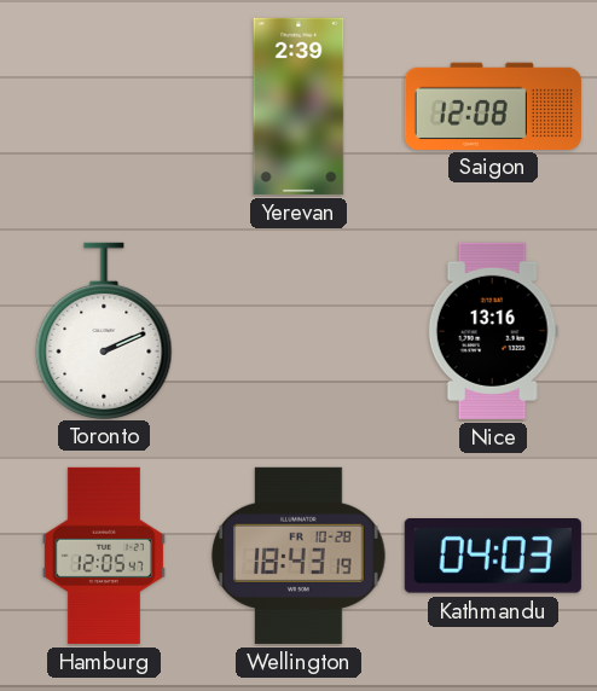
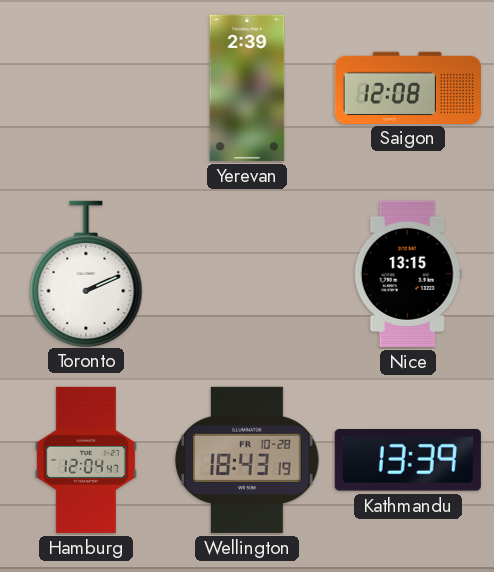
Nice: 13:16 -> 13:15 (408, 274)
Hamburg: 12:05 -> 12:04 (86, 460)
Kathmandu: 04:03 -> 13:39 (408, 460)
